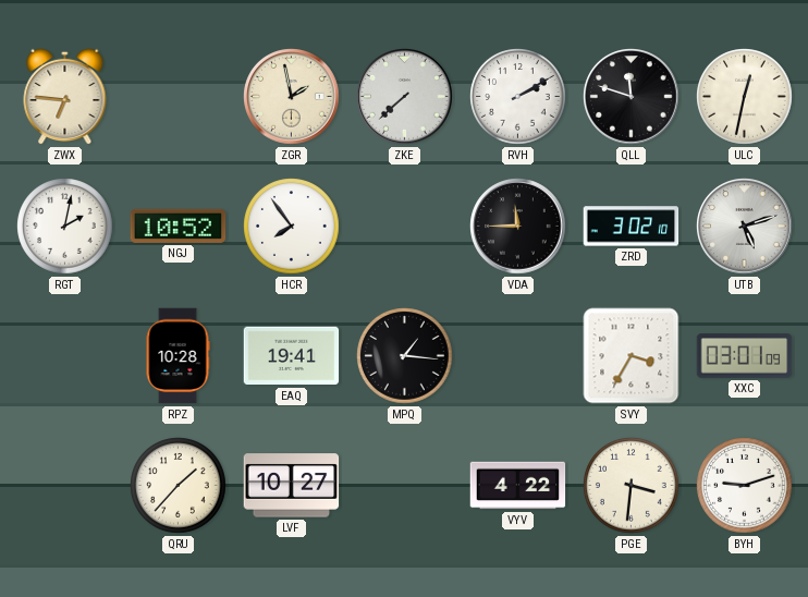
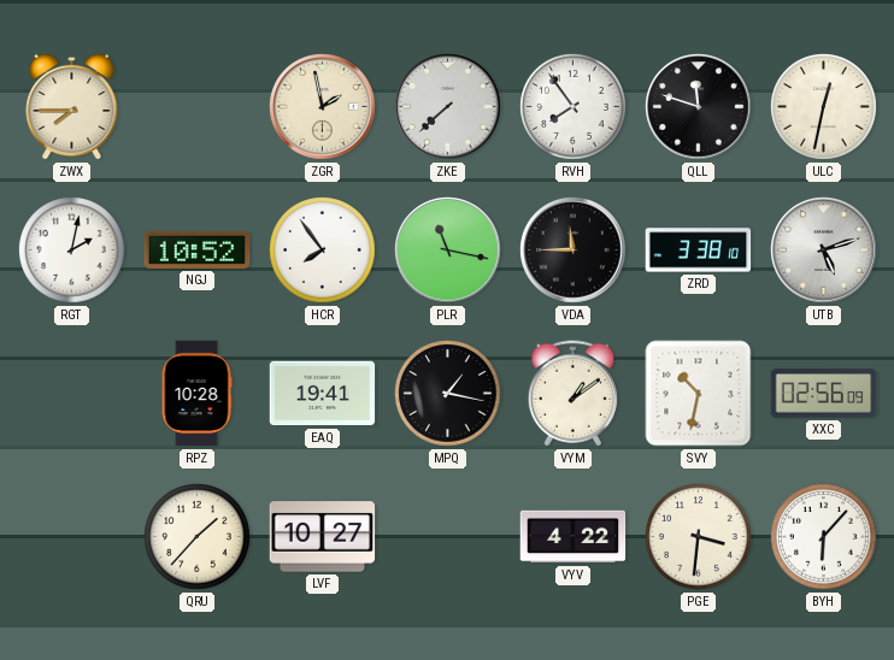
ZWX: 6:46 -> 7:45 (72, 106)
RVH: 2:10 -> 7:54 (574, 107)
PLR: none -> 11:17 (448, 251)
ZRD: 3:02 -> 3:38 (699, 251)
MPQ: 1:16 -> 1:17 (448, 394)
VYM: none -> 1:09 (572, 394)
SVY: 3:35 -> 10:32 (699, 394)
XXC: 03:01 -> 02:56 (824, 394)
BYH: 9:12 -> 6:07 (824, 537)
